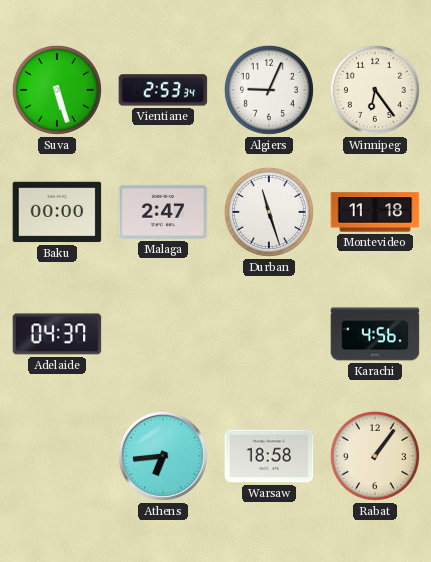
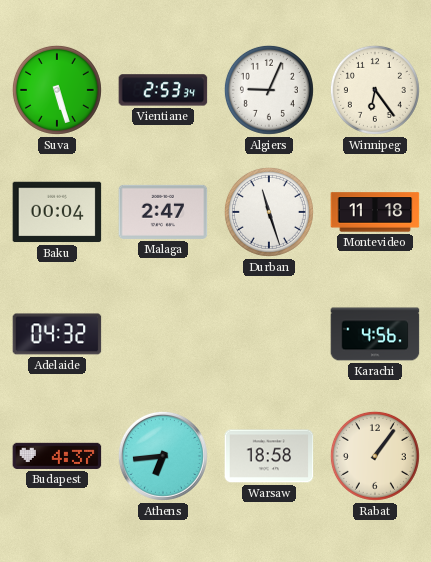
Baku: 00:00 -> 00:04 (57, 212)
Adelaide: 04:37 -> 04:32 (57, 334)
Budapest: none -> 4:37 (57, 456)
